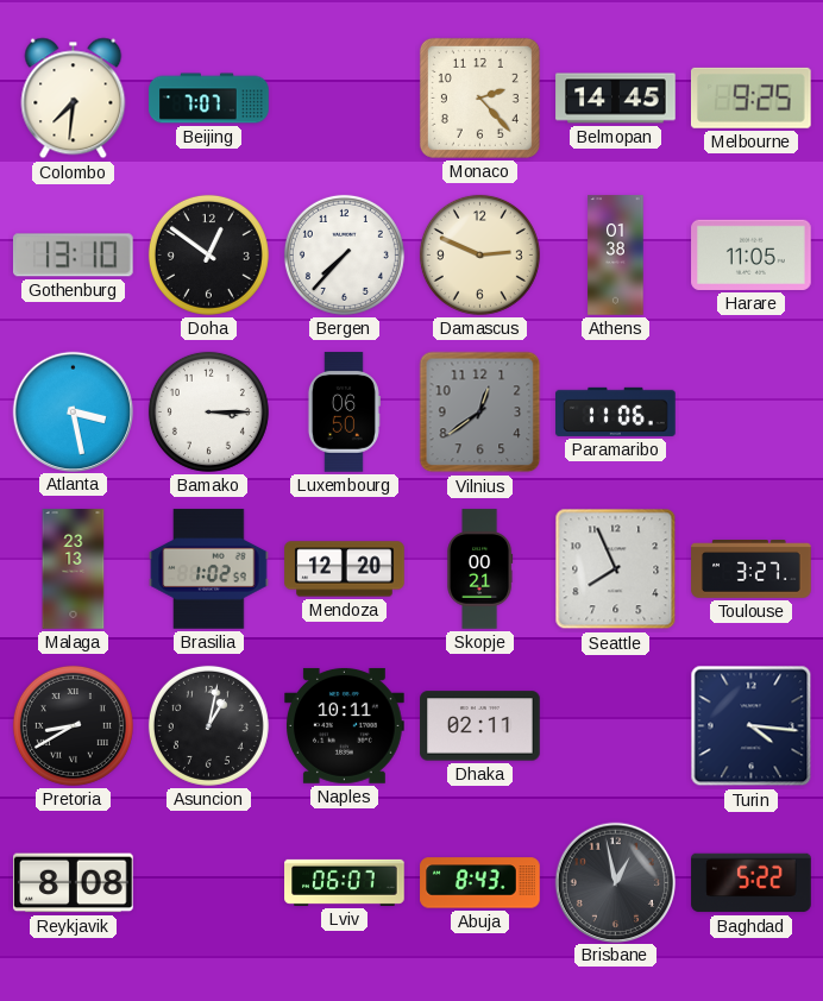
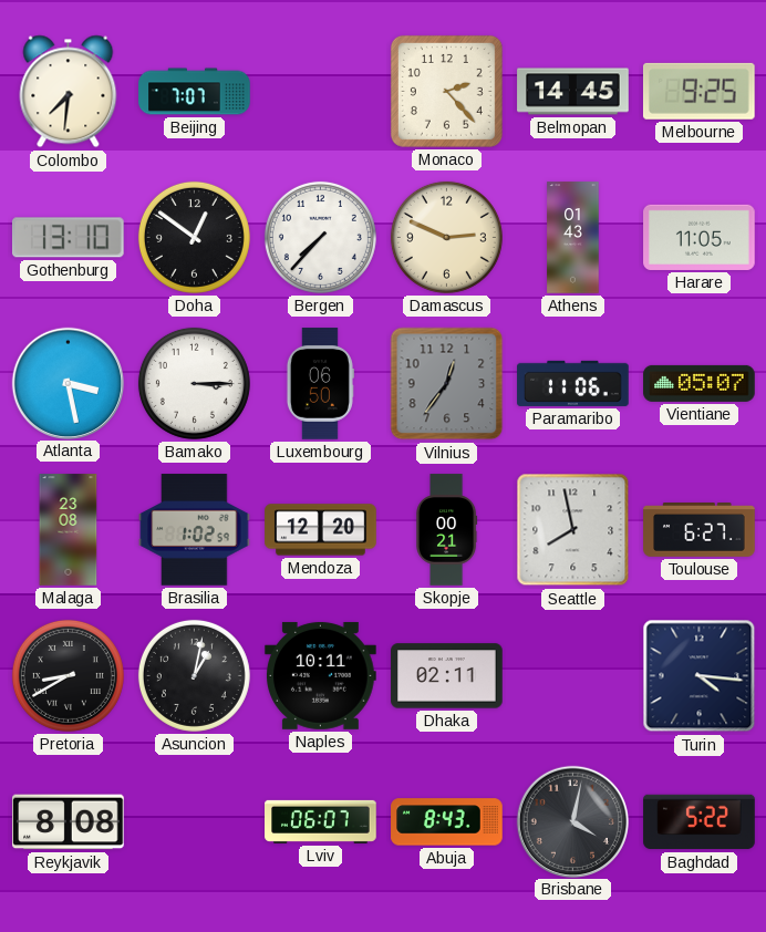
Athens: 01:38 -> 01:43 (573, 238)
Vilnius: 12:39 -> 12:36 (447, 384)
Vientiane: none -> 05:07 (700, 383)
Malaga: 23:13 -> 23:08 (69, 530)
Seattle: 7:56 -> 7:58 (573, 530)
Toulouse: 3:27 -> 6:27 (700, 530)
Brisbane: 12:58 -> 4:02 (572, 821)
